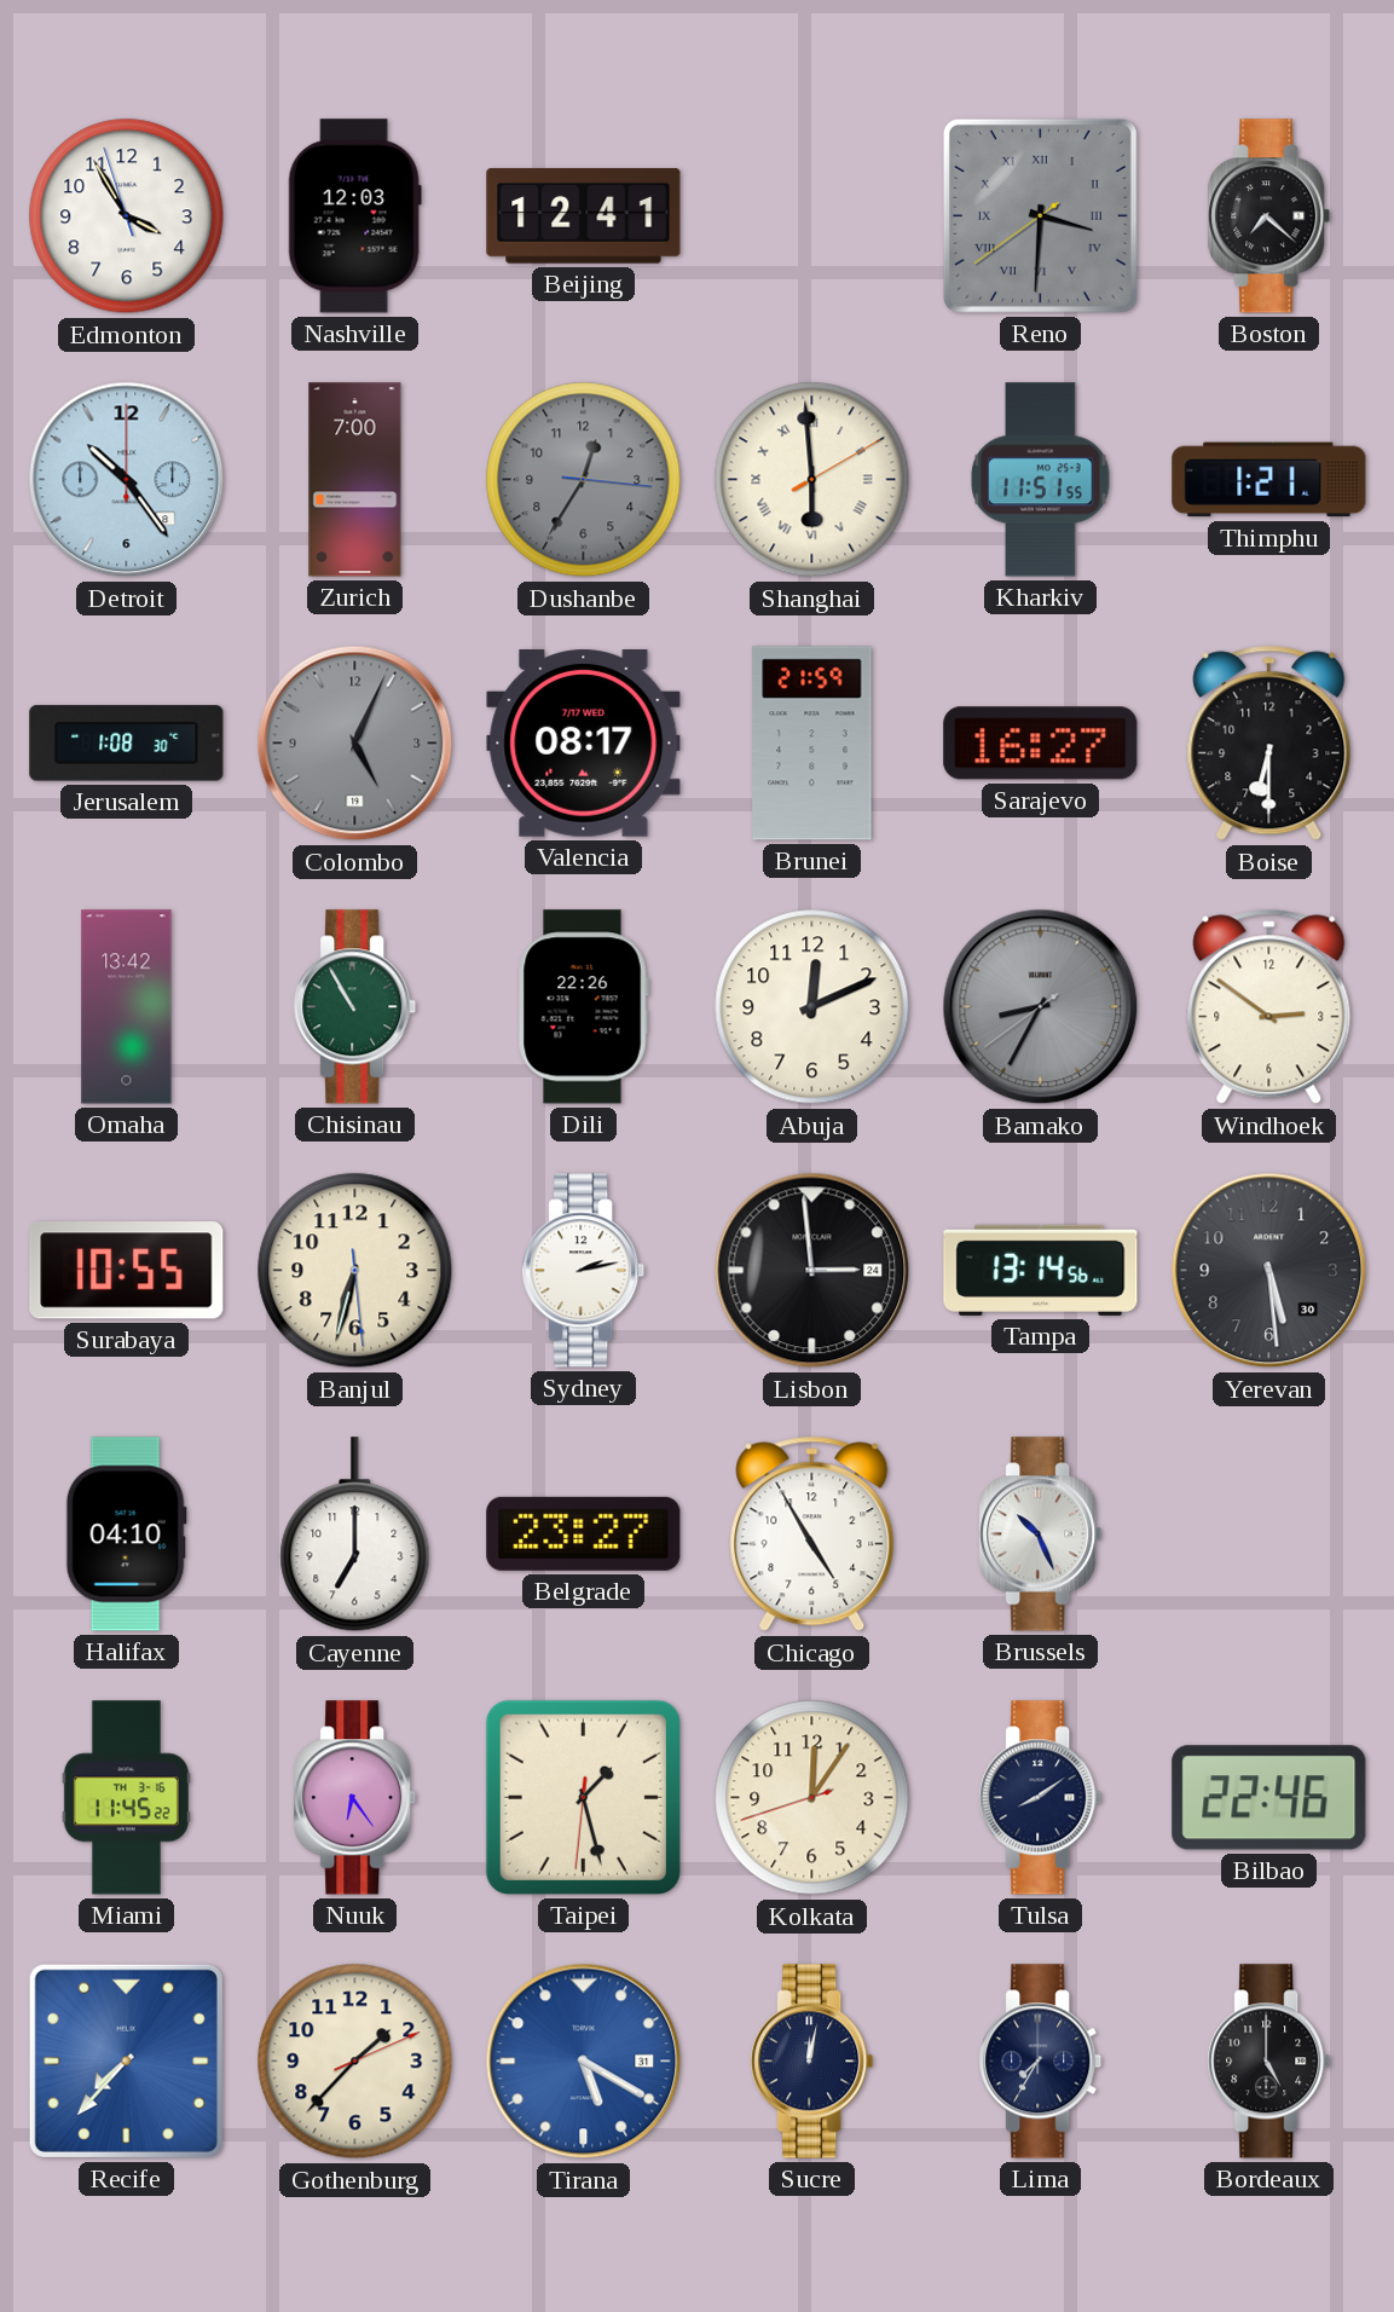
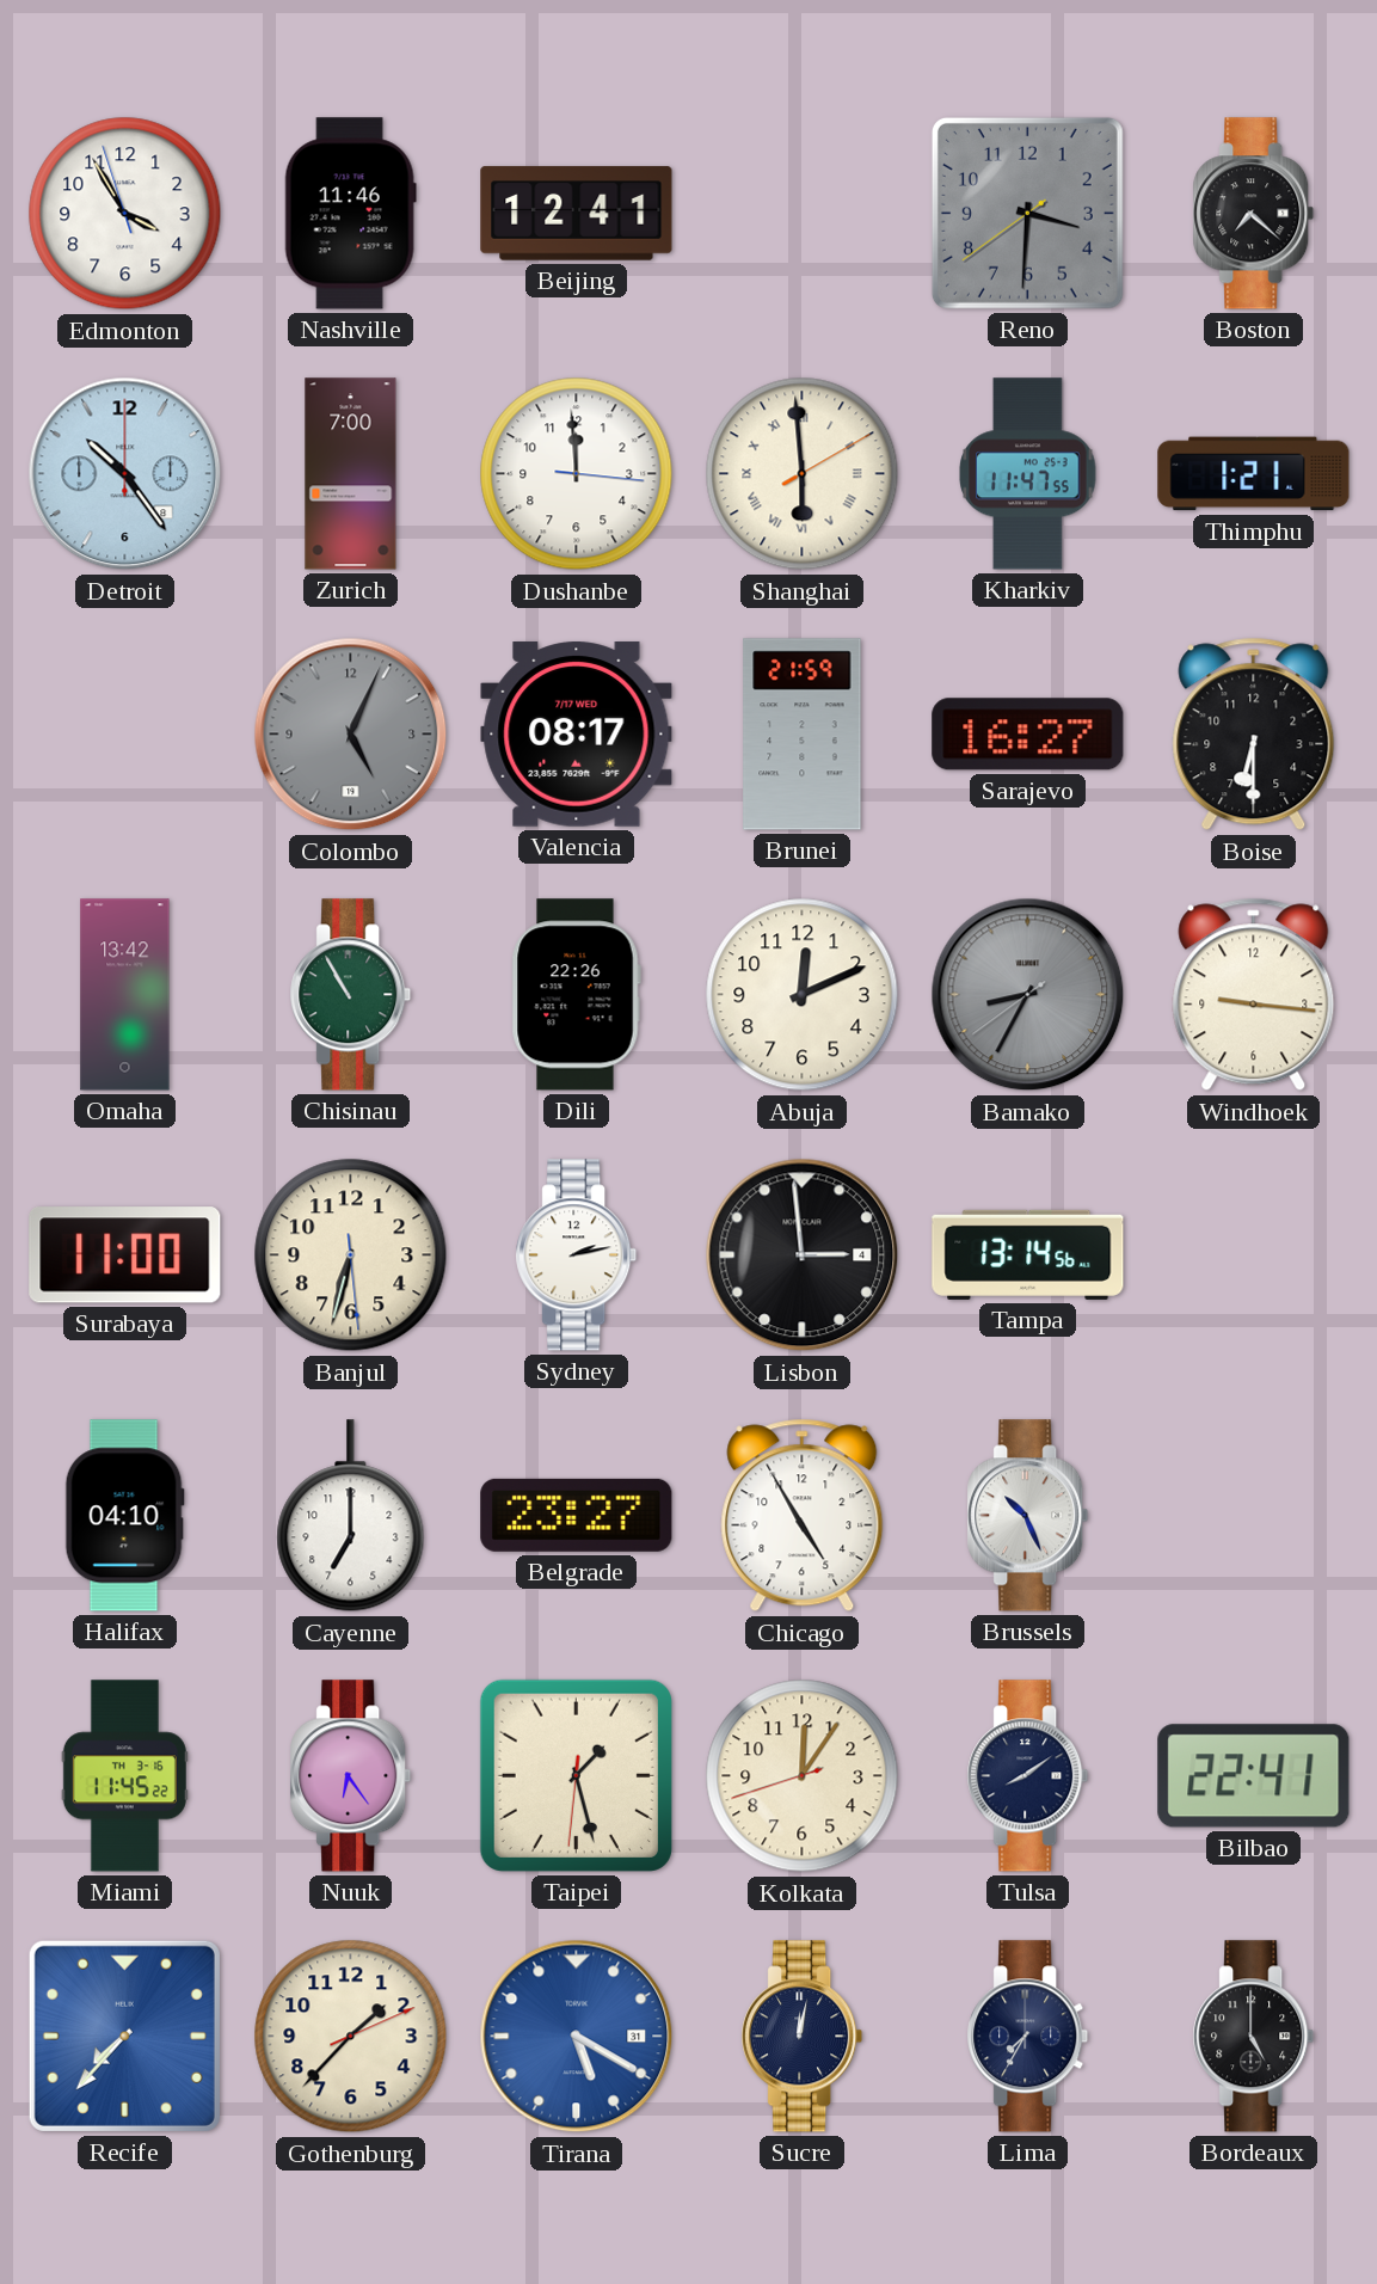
Nashville: 12:03 -> 11:46 (350, 214)
Reno numerals: Roman -> Arabic (1027, 213)
Dushanbe: 12:35 -> 11:59 (577, 474)
Dushanbe dial: grey -> white (577, 474)
Kharkiv: 11:51 -> 11:47 (1028, 474)
Jerusalem: 1:08 -> none (127, 744)
Windhoek: 2:51 -> 9:16 (1254, 995)
Surabaya: 10:55 -> 11:00 (125, 1255)
Lisbon date: 24 -> 4 (803, 1255)
Yerevan: 5:29 -> none (1269, 1271)
Bilbao: 22:46 -> 22:41 (1254, 1776)
